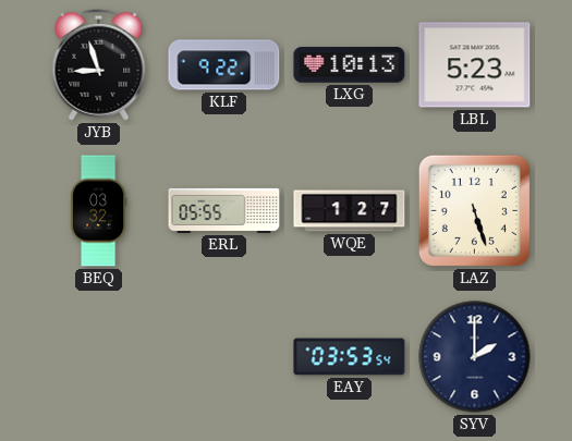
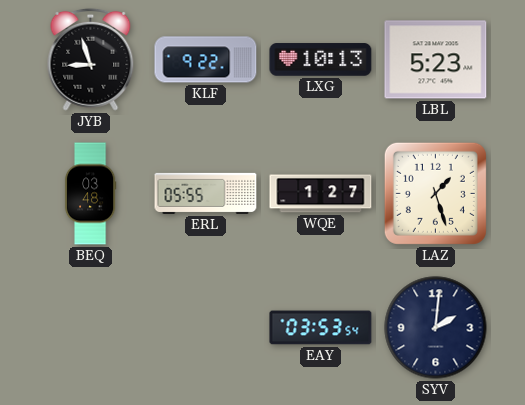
BEQ: 03:32 -> 03:48 (90, 194)
LAZ: 5:27 -> 1:27 (435, 193)
SYV: 2:00 -> 2:01 (436, 328)
